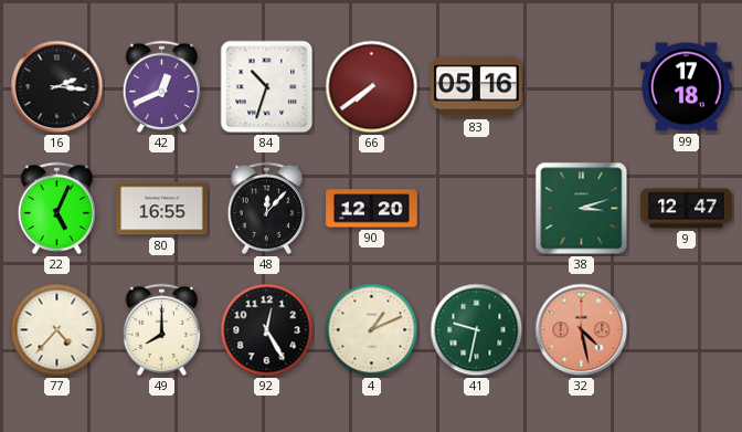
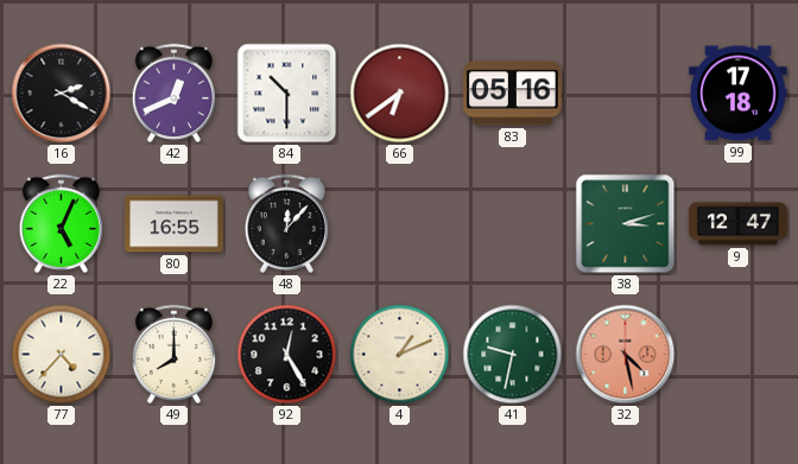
16: 2:16 -> 2:20 (62, 94)
84: 10:33 -> 10:30 (287, 94)
66: 7:39 -> 6:39 (400, 94)
90: 12:20 -> none (372, 209)
